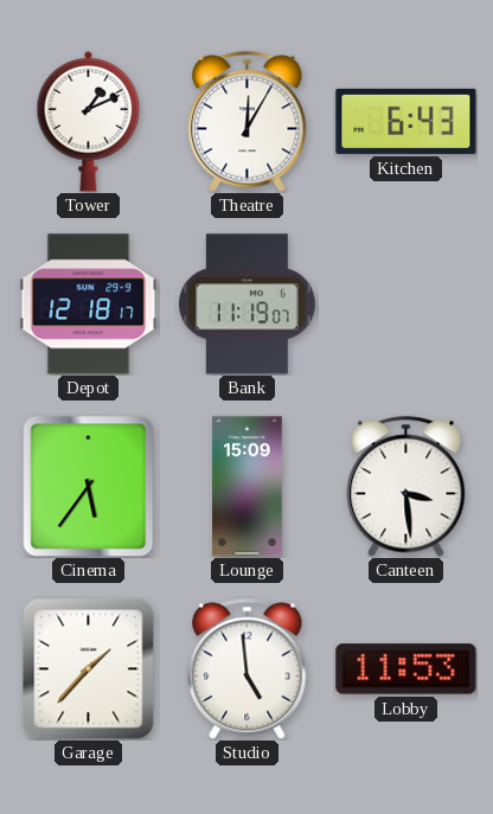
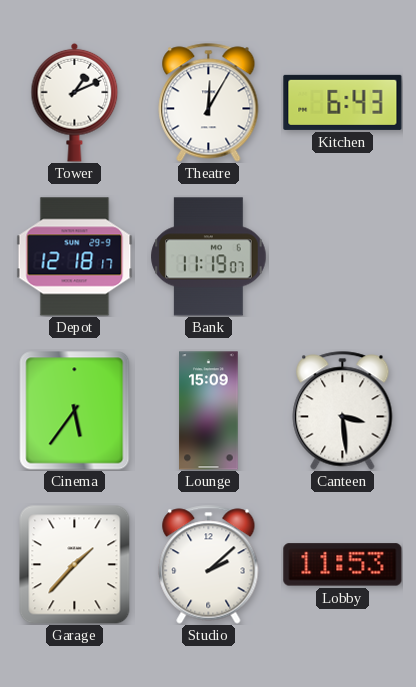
Studio: 4:59 -> 2:08 (209, 565)
